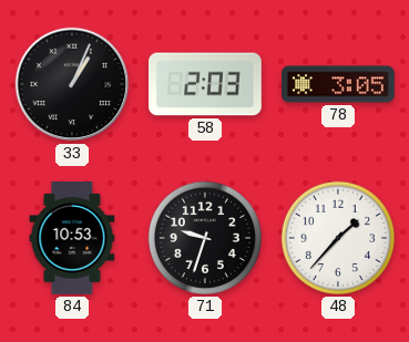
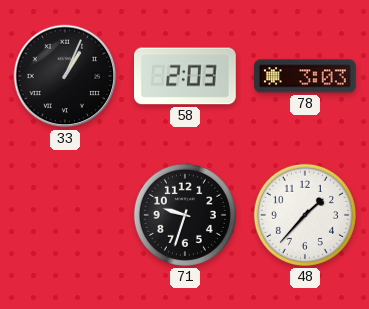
78: 3:05 -> 3:03 (306, 76)
84: 10:53 -> none (72, 239)
